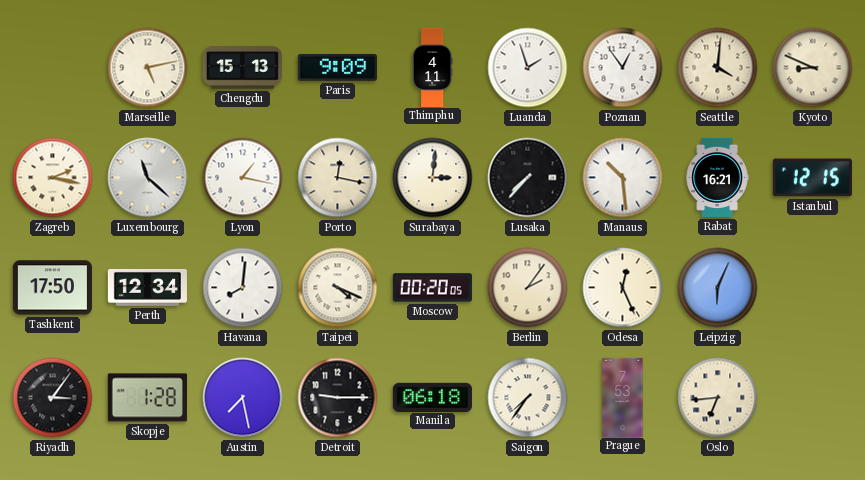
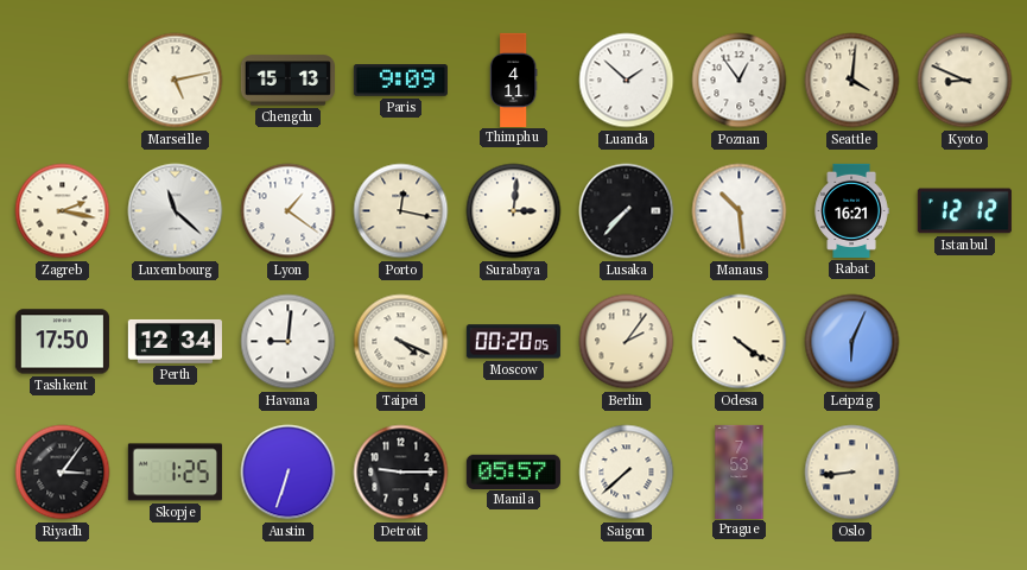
Luanda: 1:57 -> 1:52 (627, 81)
Lyon: 1:17 -> 1:21 (289, 211)
Istanbul: 12:15 -> 12:12 (964, 211)
Havana: 8:01 -> 9:01 (289, 342)
Odesa: 12:26 -> 4:21 (740, 342)
Skopje: 1:28 -> 1:25 (175, 473)
Austin: 7:28 -> 6:33 (289, 473)
Manila: 06:18 -> 05:57 (513, 471)
Saigon: 7:36 -> 7:38 (627, 473)
Oslo: 6:44 -> 8:44 (852, 473)
